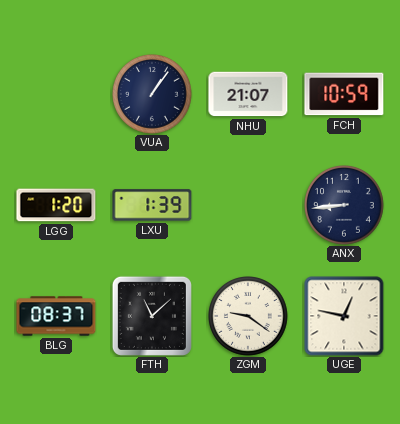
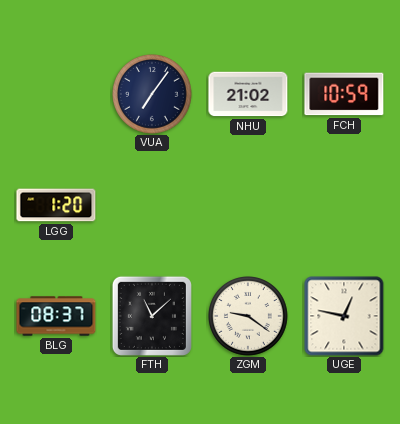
VUA: 1:06 -> 7:06 (153, 95)
NHU: 21:07 -> 21:02 (248, 94)
LXU: 1:39 -> none (152, 205)
ANX: 8:44 -> none (345, 206)
